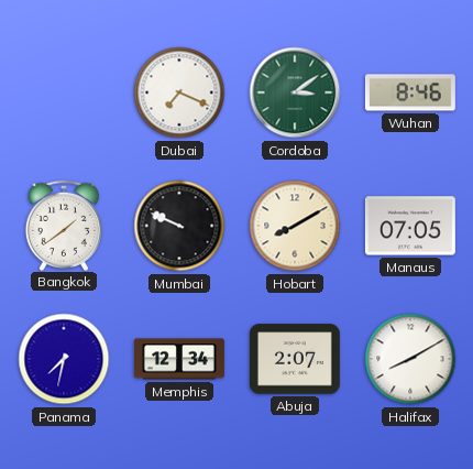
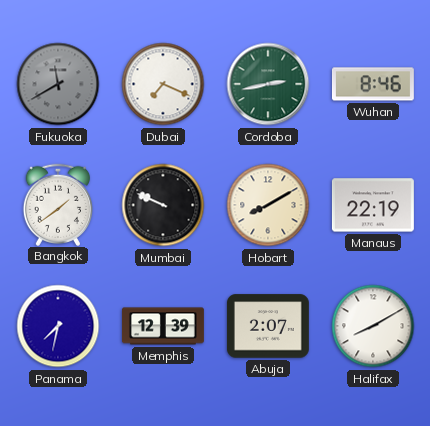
Fukuoka: none -> 11:40 (58, 84)
Cordoba: 3:09 -> 2:43 (268, 84)
Manaus: 07:05 -> 22:19 (373, 205)
Memphis: 12:34 -> 12:39 (164, 326)
